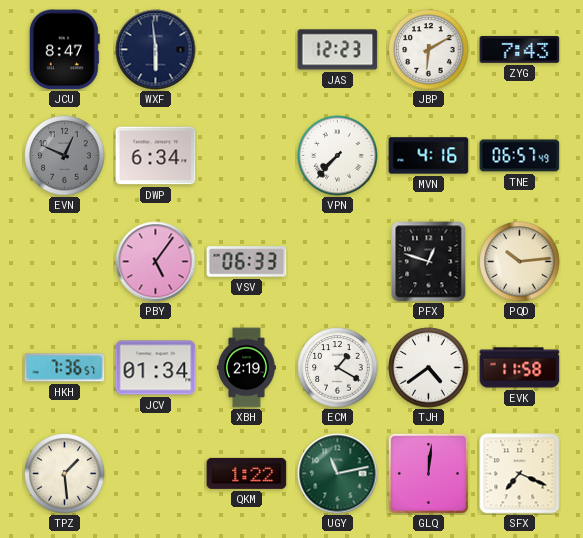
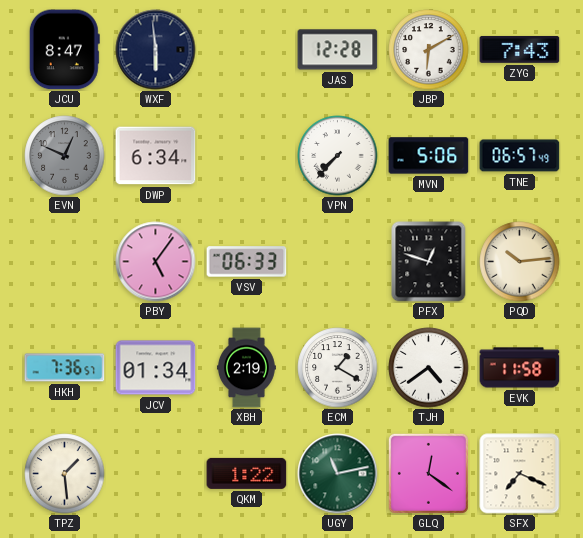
JAS: 12:23 -> 12:28 (338, 50)
MVN: 4:16 -> 5:06 (429, 156)
GLQ: 12:01 -> 12:21 (428, 473)
